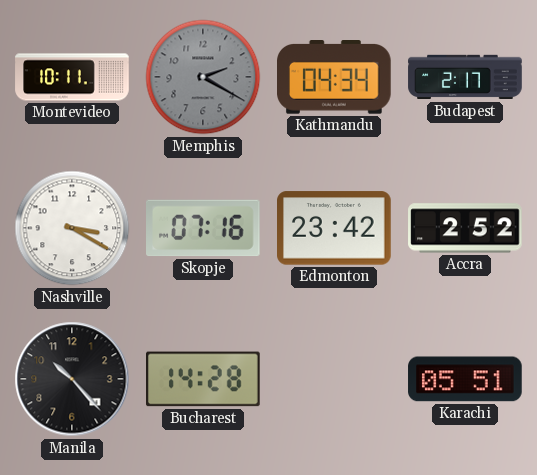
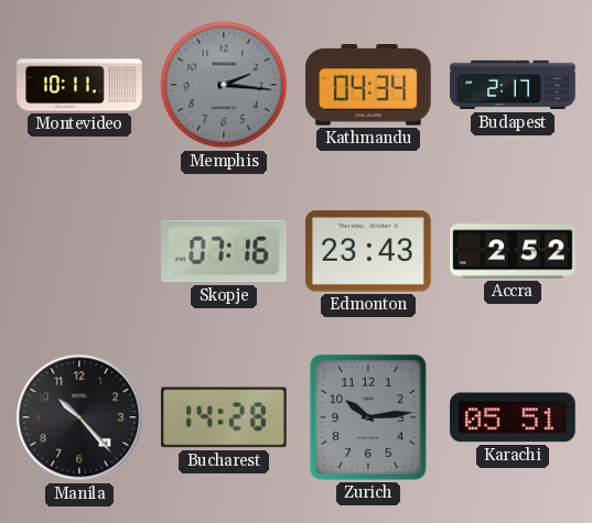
Memphis: 2:20 -> 2:16 (224, 85)
Nashville: 3:20 -> none (72, 228)
Edmonton: 23:42 -> 23:43 (369, 251)
Zurich: none -> 10:14 (368, 417)
